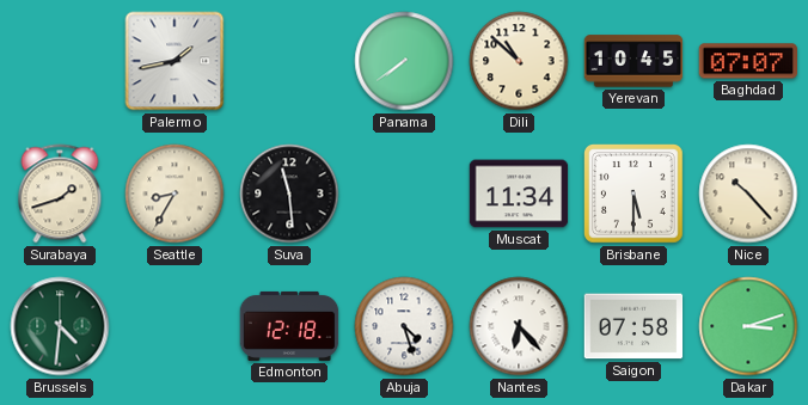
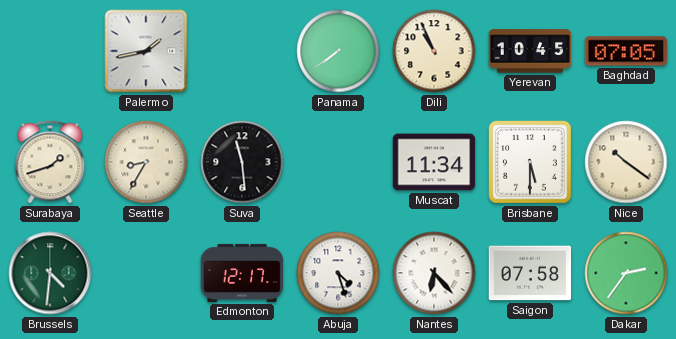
Dili: 10:52 -> 10:56 (434, 51)
Baghdad: 07:07 -> 07:05 (626, 51)
Nice: 10:23 -> 10:21 (626, 162)
Edmonton: 12:18 -> 12:17 (242, 273)
Dakar: 3:12 -> 2:36 (626, 273)
